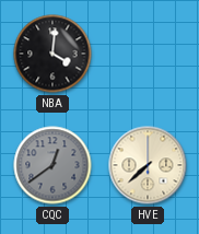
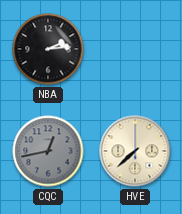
NBA: 4:01 -> 2:14 (48, 49)
CQC: 12:39 -> 12:43 (48, 151)
